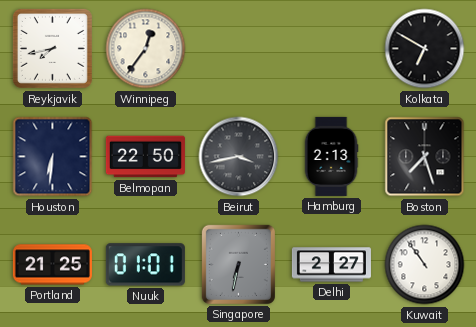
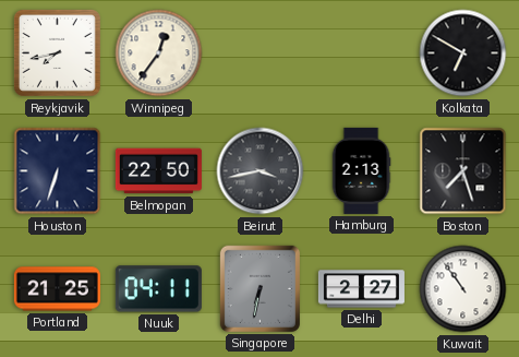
Houston: 6:31 -> 6:33 (58, 171)
Nuuk: 01:01 -> 04:11 (158, 289)
